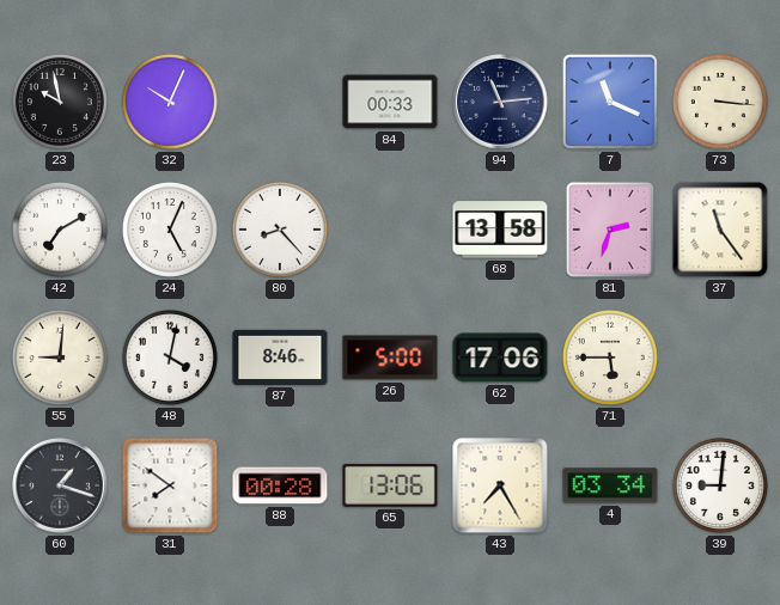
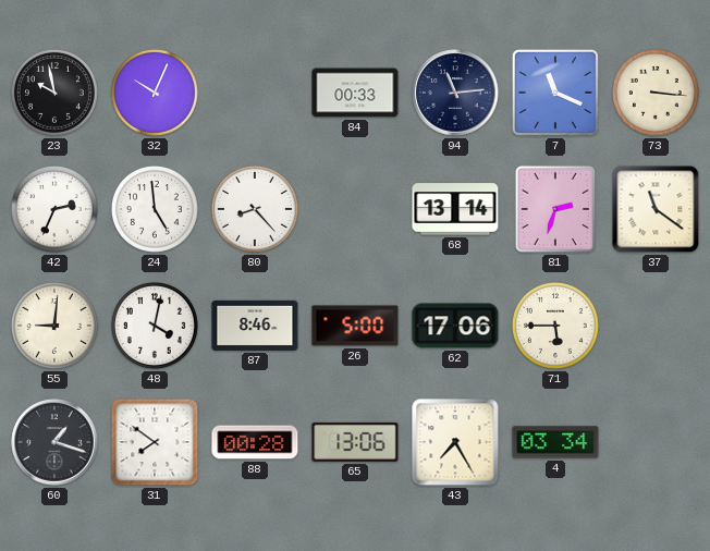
42: 7:10 -> 2:34 (54, 209)
24: 5:04 -> 4:59 (155, 209)
68: 13:58 -> 13:14 (455, 209)
37: 11:24 -> 11:21 (656, 209)
39: 9:01 -> none (720, 485)
